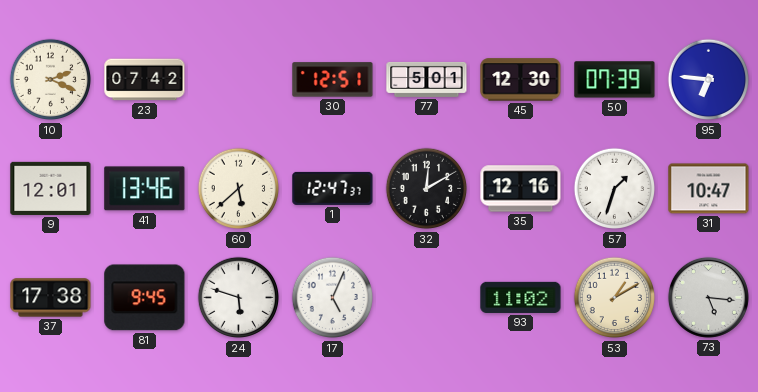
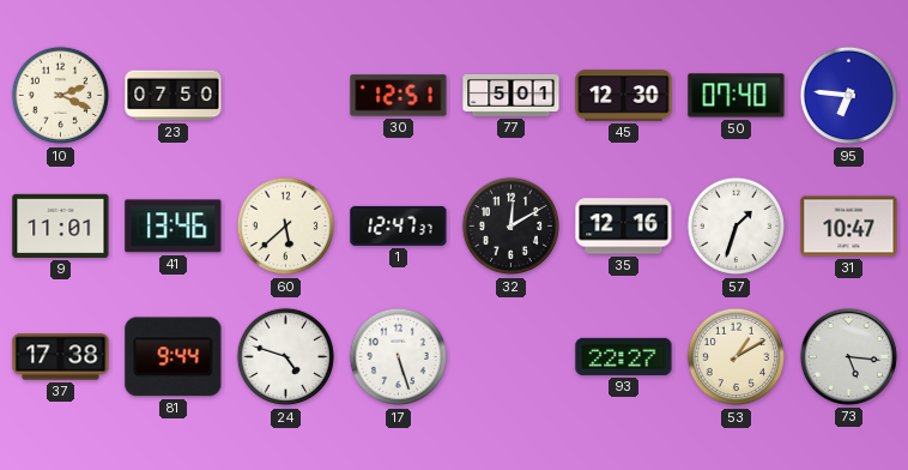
23: 07:42 -> 07:50 (174, 96)
50: 07:39 -> 07:40 (737, 96)
9: 12:01 -> 11:01 (61, 225)
81: 9:45 -> 9:44 (174, 357)
24: 5:48 -> 4:48 (286, 357)
17: 5:04 -> 5:27 (399, 357)
93: 11:02 -> 22:27 (624, 356)
